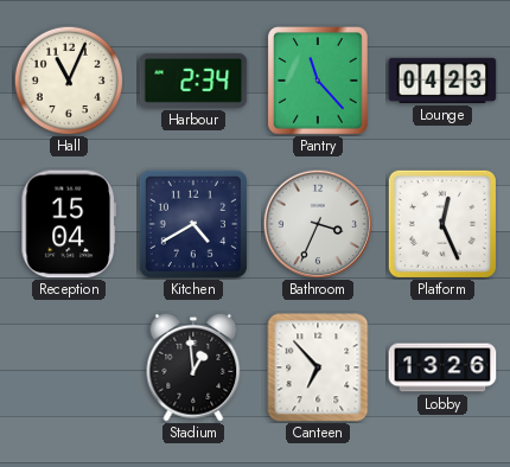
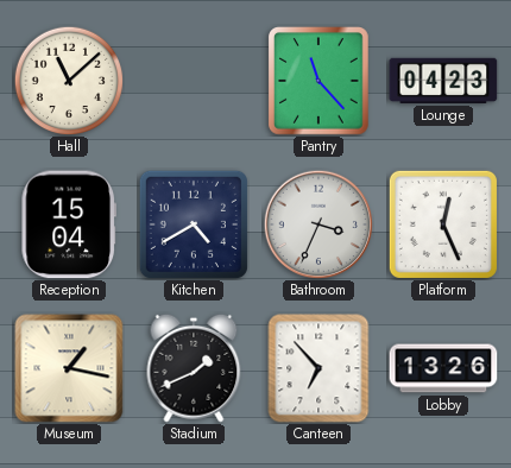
Hall: 11:04 -> 11:08 (69, 81)
Harbour: 2:34 -> none (193, 81)
Museum: none -> 1:17 (69, 368)
Stadium: 12:59 -> 1:41 (194, 368)
